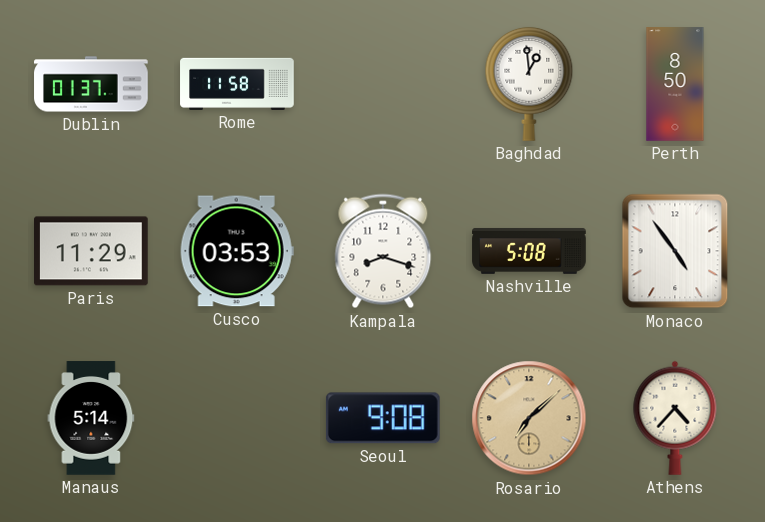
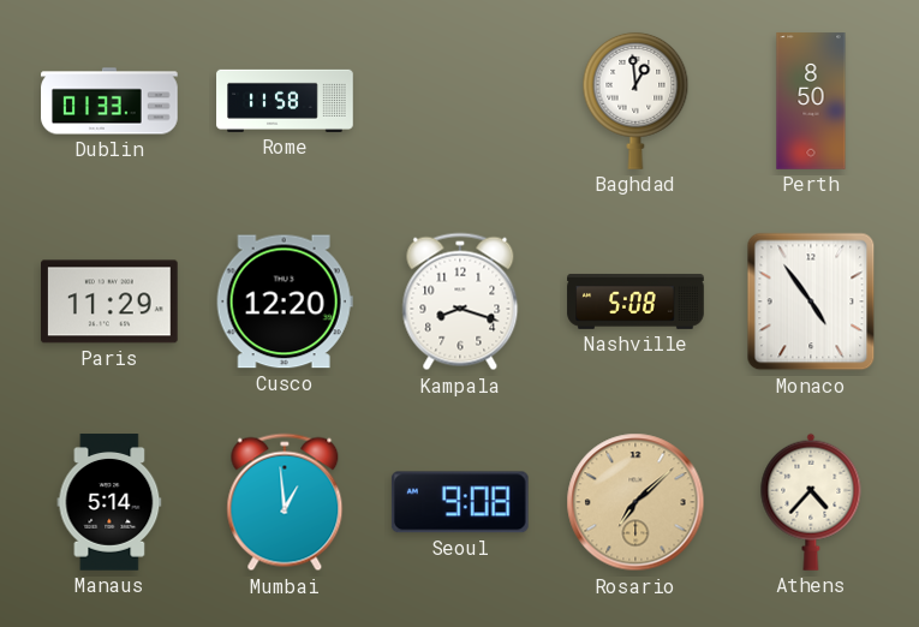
Dublin: 01:37 -> 01:33 (109, 101)
Cusco: 03:53 -> 12:20 (285, 301)
Mumbai: none -> 12:59 (285, 502)
